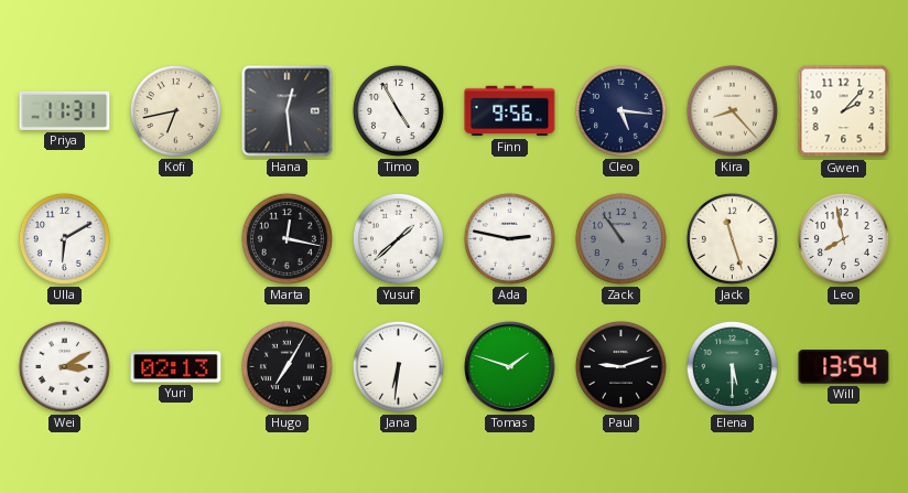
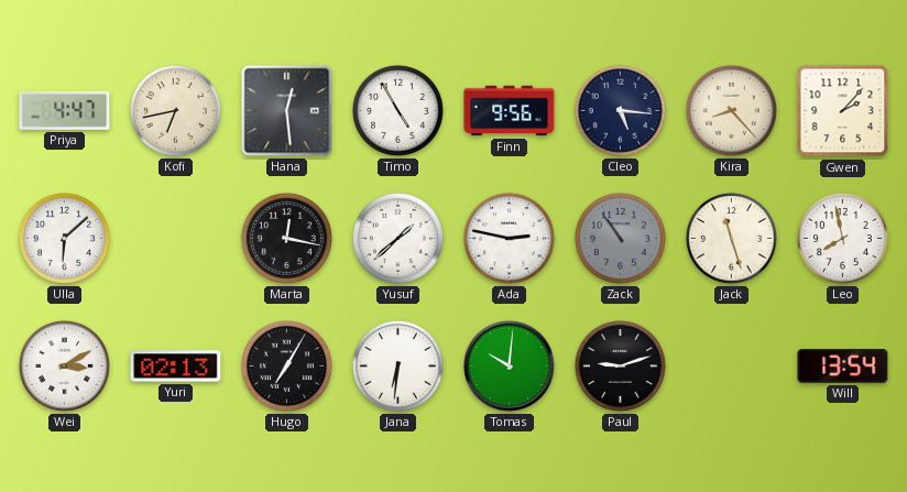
Priya: 11:31 -> 4:47 (65, 110)
Ulla: 6:10 -> 6:08 (64, 238)
Tomas: 1:48 -> 10:01 (510, 367)
Elena: 5:30 -> none (732, 366)
